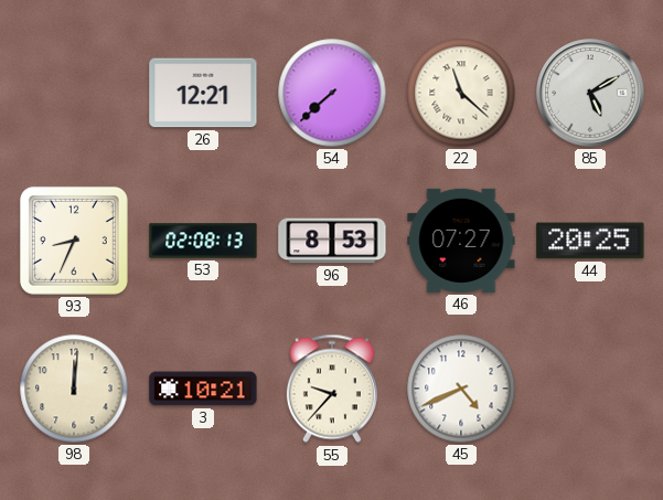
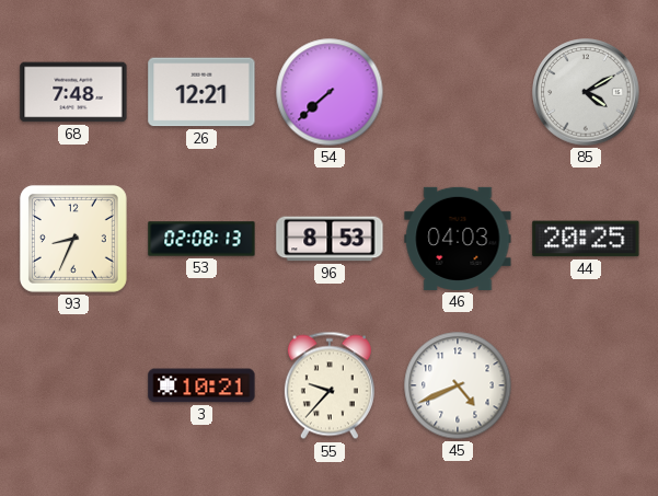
68: none -> 7:48 (73, 92)
22: 11:22 -> none (461, 93)
85: 5:10 -> 4:10 (586, 92)
46: 07:27 -> 04:03 (458, 239)
98: 12:01 -> none (74, 389)
